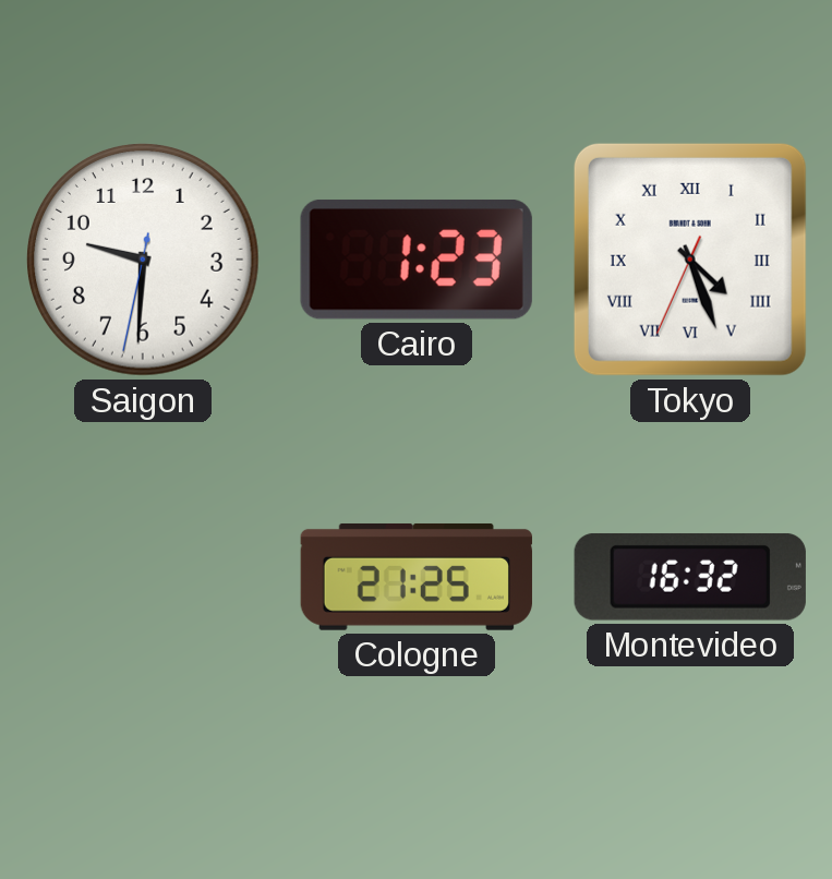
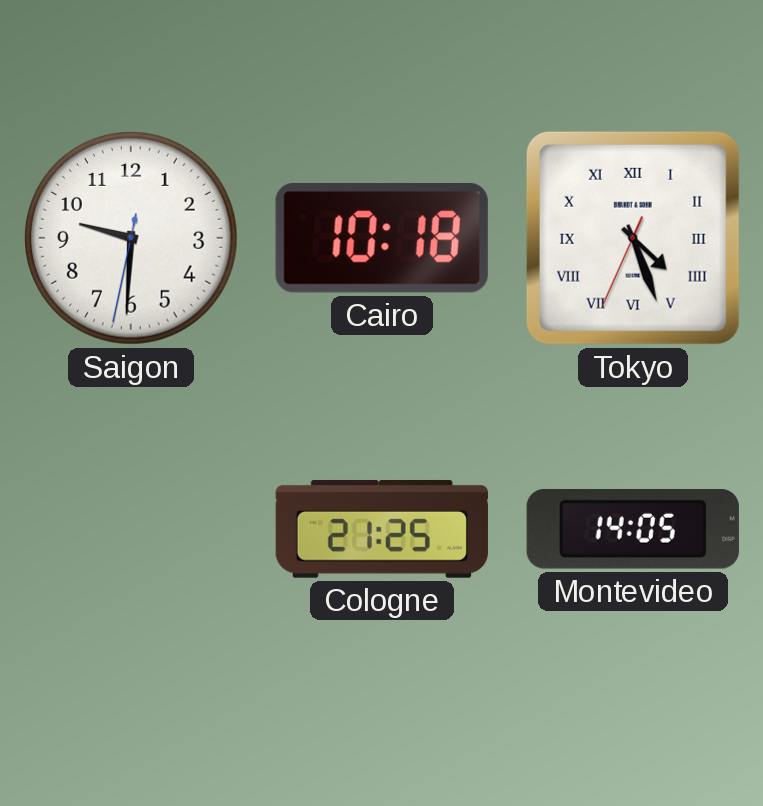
Cairo: 1:23 -> 10:18 (382, 238)
Montevideo: 16:32 -> 14:05 (633, 529)
